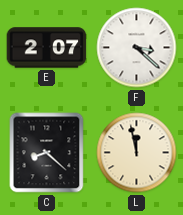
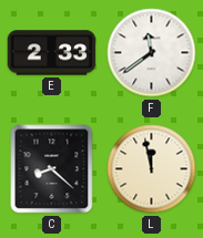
E: 2:07 -> 2:33 (52, 53)
F: 3:22 -> 11:39 (152, 53)
